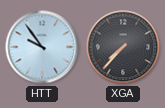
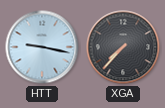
HTT: 9:54 -> 9:17 (42, 47)
